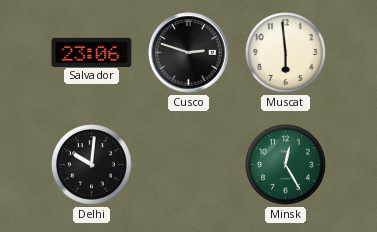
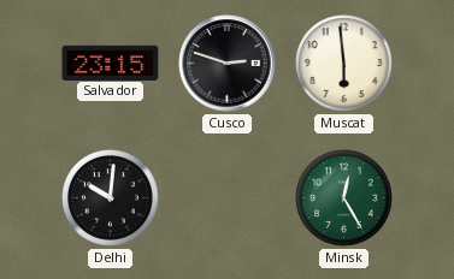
Salvador: 23:06 -> 23:15 (111, 63)
